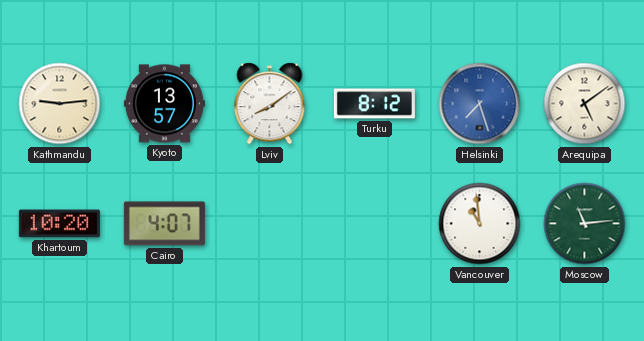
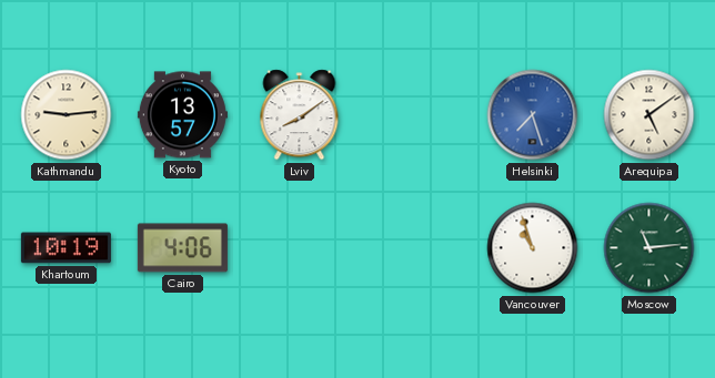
Turku: 8:12 -> none (374, 104)
Khartoum: 10:20 -> 10:19 (66, 248)
Cairo: 4:07 -> 4:06 (182, 248)
Vancouver: 10:59 -> 10:57 (533, 248)
